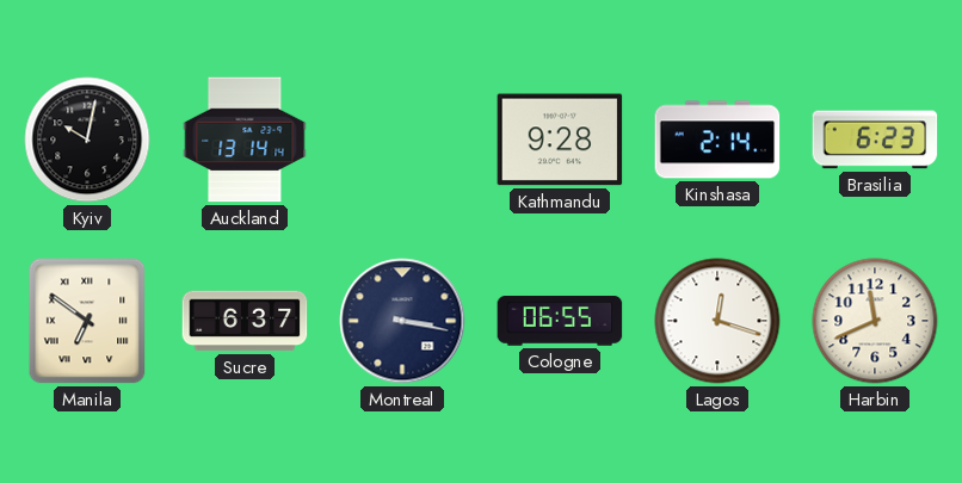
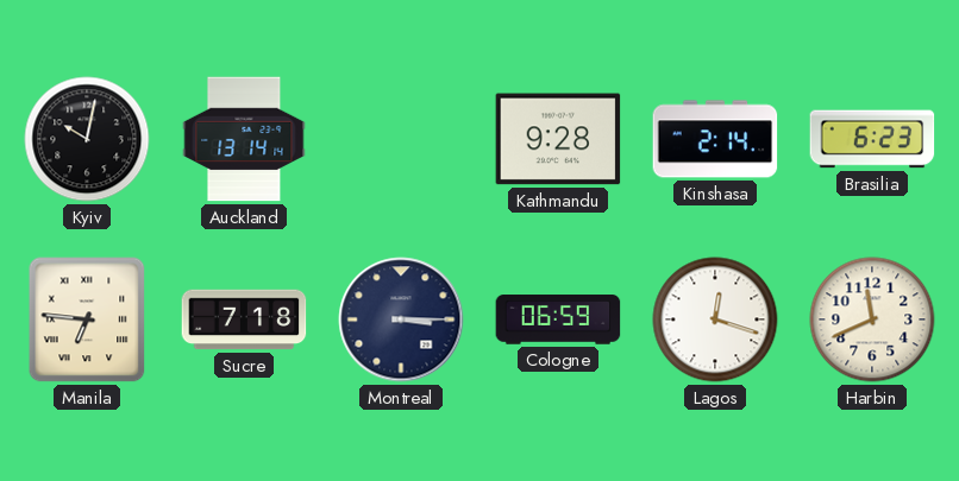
Manila: 6:51 -> 6:46 (87, 319)
Sucre: 6:37 -> 7:18 (244, 319)
Montreal: 3:17 -> 3:15 (401, 319)
Cologne: 06:55 -> 06:59 (558, 319)
